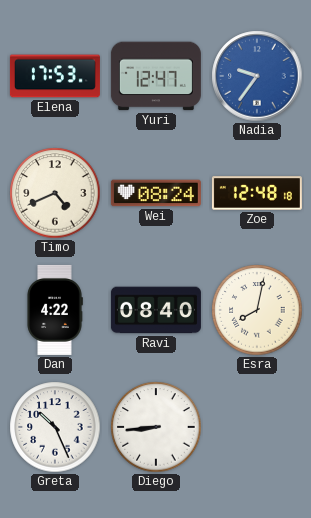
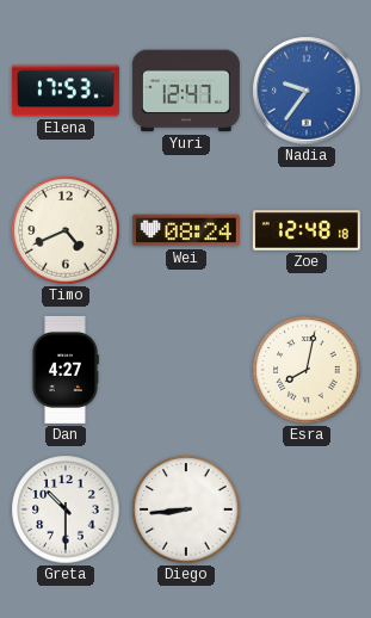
Dan: 4:22 -> 4:27 (66, 370)
Ravi: 08:40 -> none (156, 310)
Greta: 10:26 -> 10:30 (66, 509)
